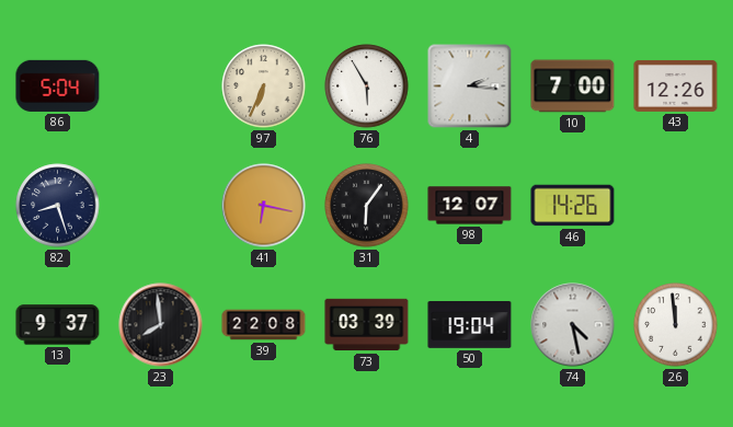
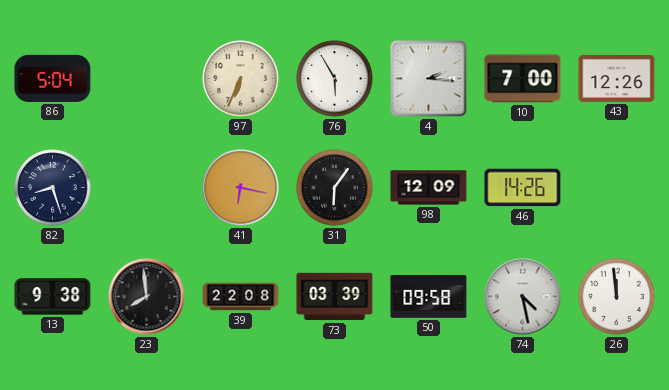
98: 12:07 -> 12:09 (429, 188)
13: 9:37 -> 9:38 (53, 297)
50: 19:04 -> 09:58 (429, 297)
